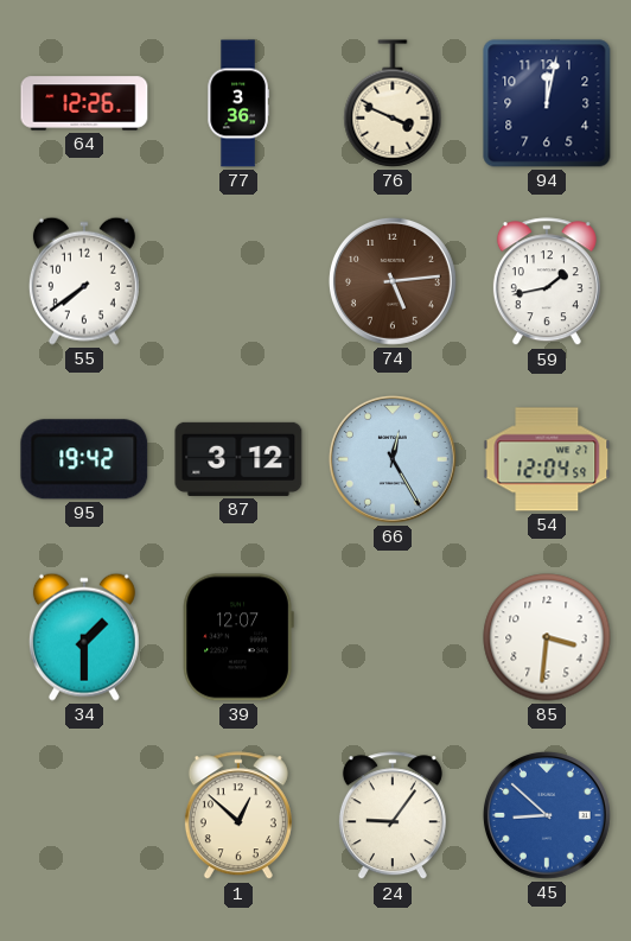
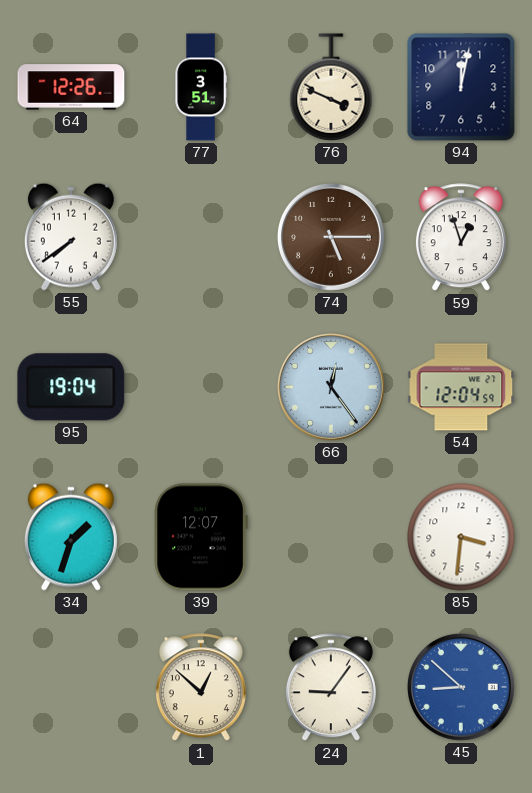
77: 3:36 -> 3:51 (201, 87)
74: 5:14 -> 5:15 (331, 237)
59: 1:43 -> 12:57 (461, 238)
95: 19:42 -> 19:04 (71, 387)
87: 3:12 -> none (238, 459)
66: 12:25 -> 12:24 (331, 387)
34: 1:30 -> 1:33 (71, 537)
